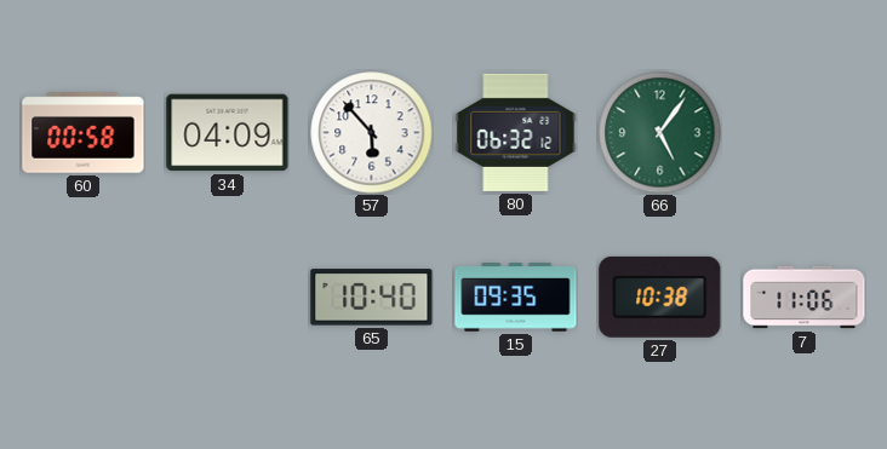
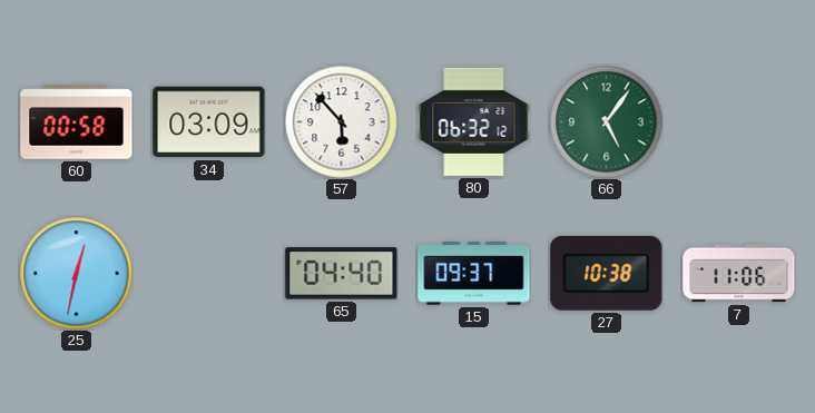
34: 04:09 -> 03:09 (209, 122)
25: none -> 12:32 (77, 274)
65: 10:40 -> 04:40 (342, 274)
15: 09:35 -> 09:37 (474, 274)
